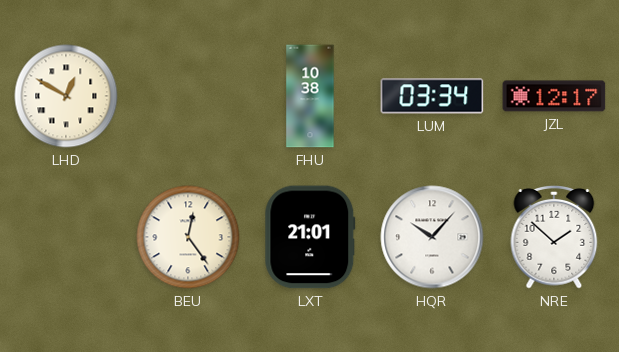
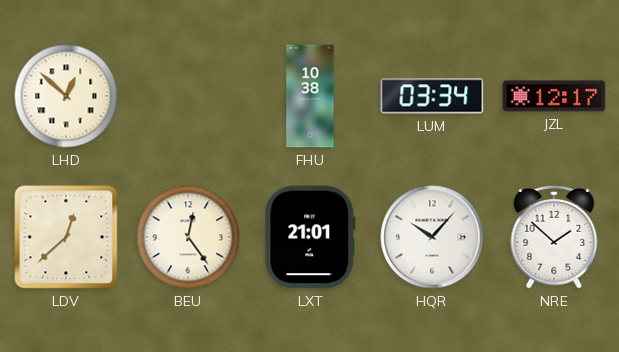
LHD: 12:50 -> 12:52 (66, 96)
LDV: none -> 12:38 (66, 237)
